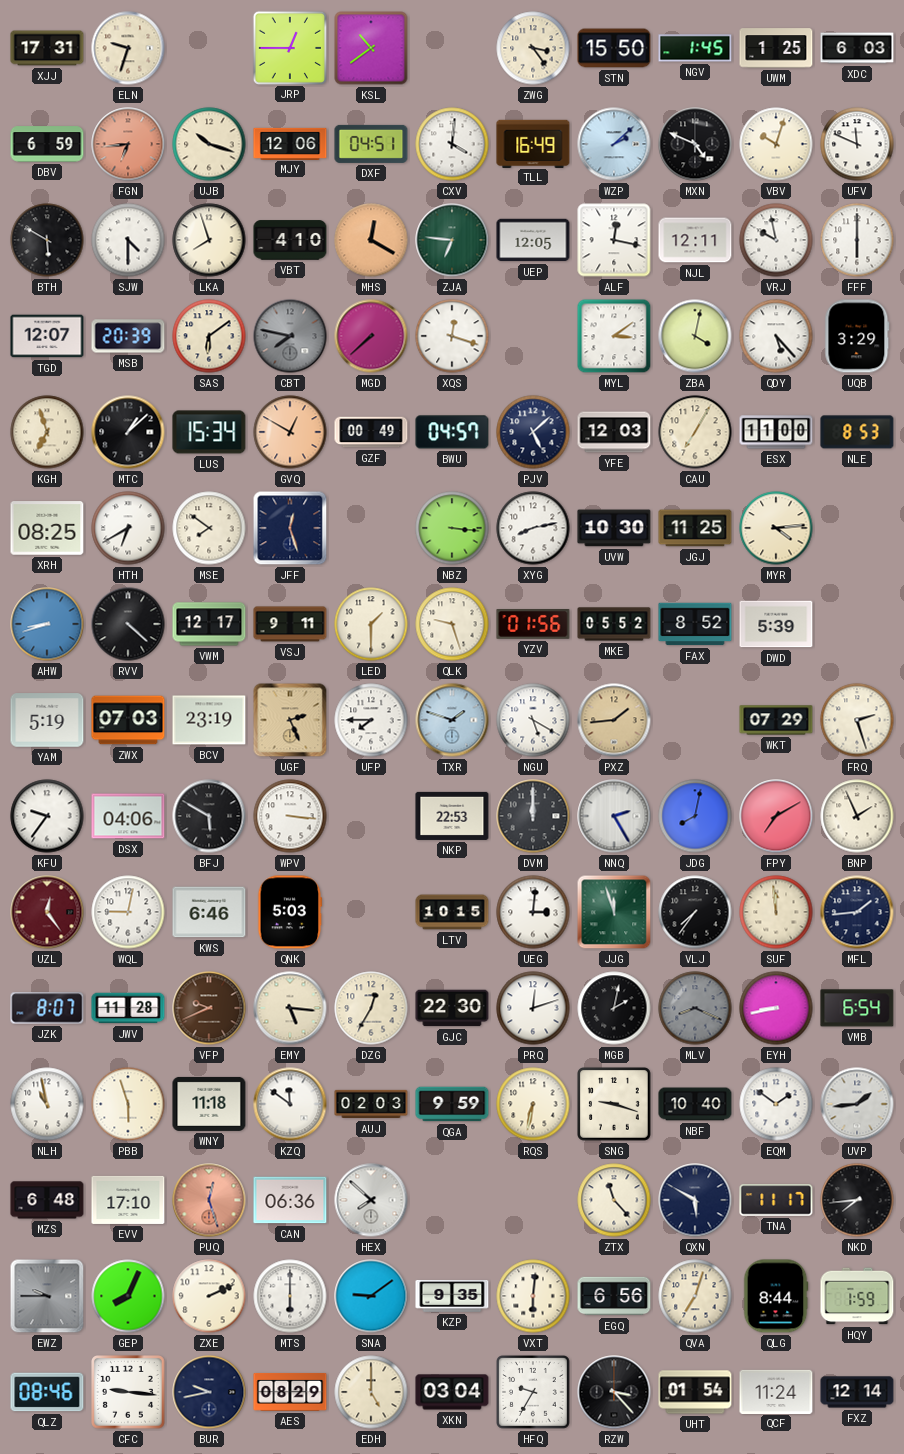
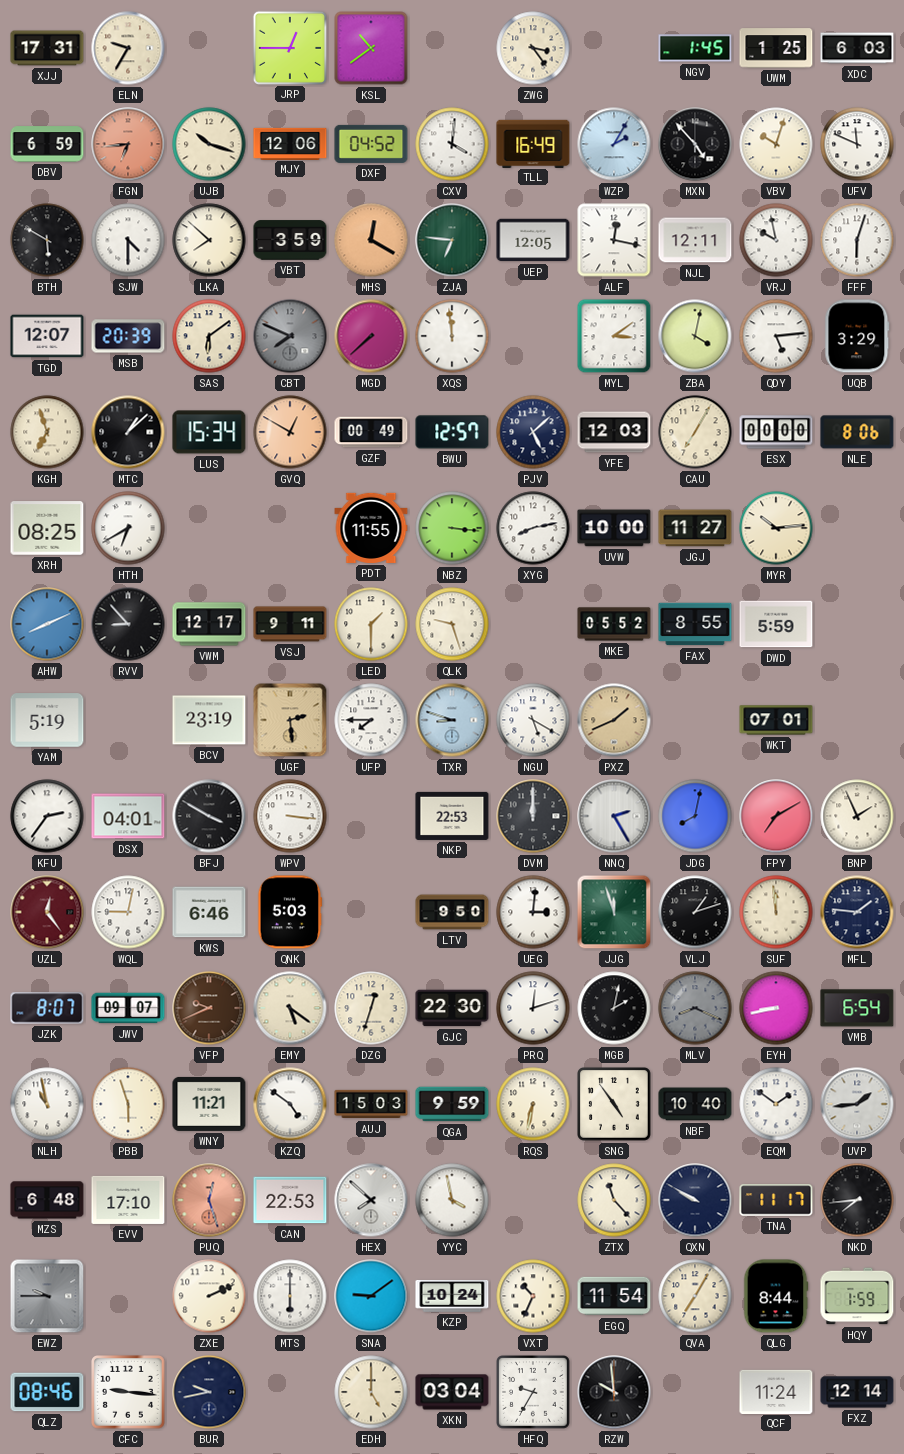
ELN: 9:33 -> 9:35 (128, 48)
STN: 15:50 -> none (614, 48)
DXF: 04:51 -> 04:52 (371, 144)
WZP: 2:08 -> 2:05 (614, 144)
MXN: 4:49 -> 4:53 (695, 144)
LKA: 7:57 -> 7:52 (209, 240)
VBT: 4:10 -> 3:59 (290, 240)
FFF: 6:00 -> 6:03 (857, 240)
CBT: 7:47 -> 7:49 (290, 336)
XQS: 12:18 -> 11:59 (452, 336)
QDY: 5:23 -> 5:14 (776, 336)
BWU: 04:57 -> 12:57 (452, 432)
ESX: 11:00 -> 00:00 (776, 432)
NLE: 8:53 -> 8:06 (857, 432)
MSE: 7:51 -> none (209, 528)
JFF: 12:27 -> none (290, 528)
PDT: none -> 11:55 (371, 528)
UVW: 10:30 -> 10:00 (614, 528)
JGJ: 11:25 -> 11:27 (695, 528)
MYR: 4:14 -> 10:14 (776, 528)
AHW: 8:42 -> 8:11 (47, 624)
RVV: 4:22 -> 8:53 (128, 624)
YZV: 01:56 -> none (533, 625)
FAX: 8:52 -> 8:55 (695, 624)
DWD: 5:39 -> 5:59 (776, 624)
ZWX: 07:03 -> none (128, 720)
UGF: 2:26 -> 2:29 (290, 720)
TXR: 1:48 -> 8:48 (452, 720)
PXZ: 1:44 -> 1:41 (614, 720)
WKT: 07:29 -> 07:01 (776, 720)
FRQ: 2:27 -> none (857, 720)
KFU: 9:36 -> 2:36 (47, 816)
DSX: 04:06 -> 04:01 (128, 816)
BFJ: 5:50 -> 3:50 (209, 816)
LTV: 10:15 -> 9:50 (452, 912)
VLJ: 7:36 -> 1:12 (695, 912)
MFL: 1:44 -> 1:46 (857, 912)
JWV: 11:28 -> 09:07 (128, 1008)
EMY: 5:16 -> 5:21 (290, 1008)
DZG: 12:35 -> 12:33 (371, 1008)
WNY: 11:18 -> 11:21 (209, 1104)
KZQ: 11:51 -> 4:51 (290, 1104)
AUJ: 02:03 -> 15:03 (371, 1104)
SNG: 9:18 -> 4:54 (615, 1105)
CAN: 06:36 -> 22:53 (290, 1200)
YYC: none -> 3:58 (452, 1200)
QXN: 5:50 -> 9:50 (695, 1200)
GEP: 8:04 -> none (128, 1296)
KZP: 9:35 -> 10:24 (452, 1296)
VXT: 6:01 -> 10:34 (533, 1296)
EGQ: 6:56 -> 11:54 (614, 1296)
QVA: 7:03 -> 7:05 (695, 1296)
AES: 08:29 -> none (290, 1392)
RZW: 3:23 -> 9:59 (614, 1392)
UHT: 01:54 -> none (695, 1392)
